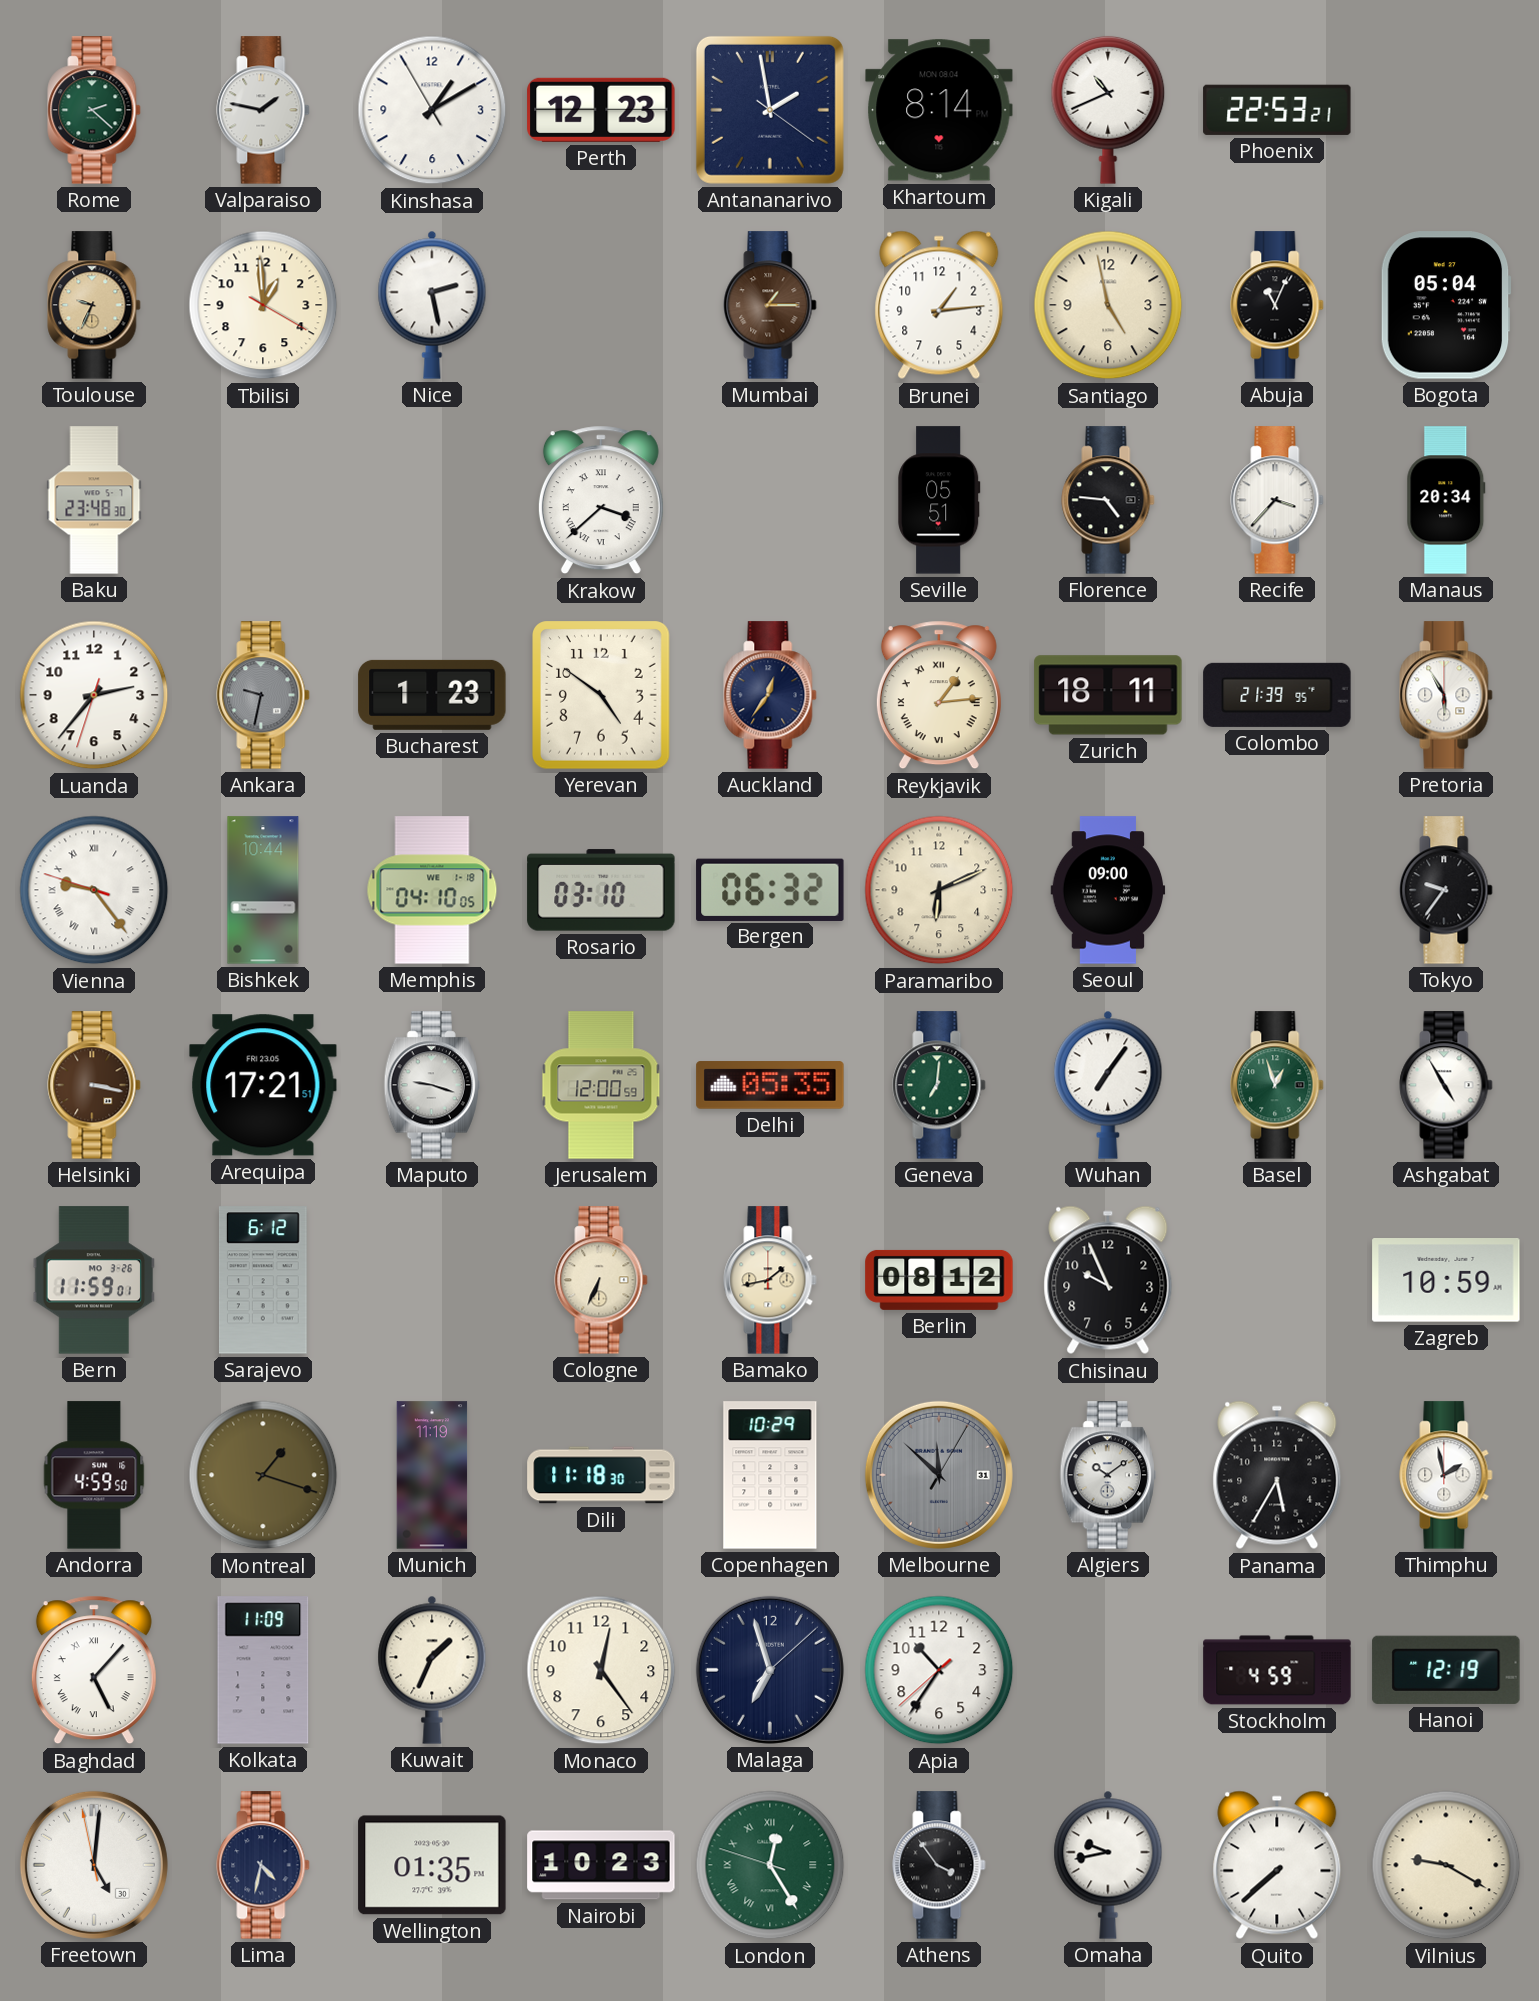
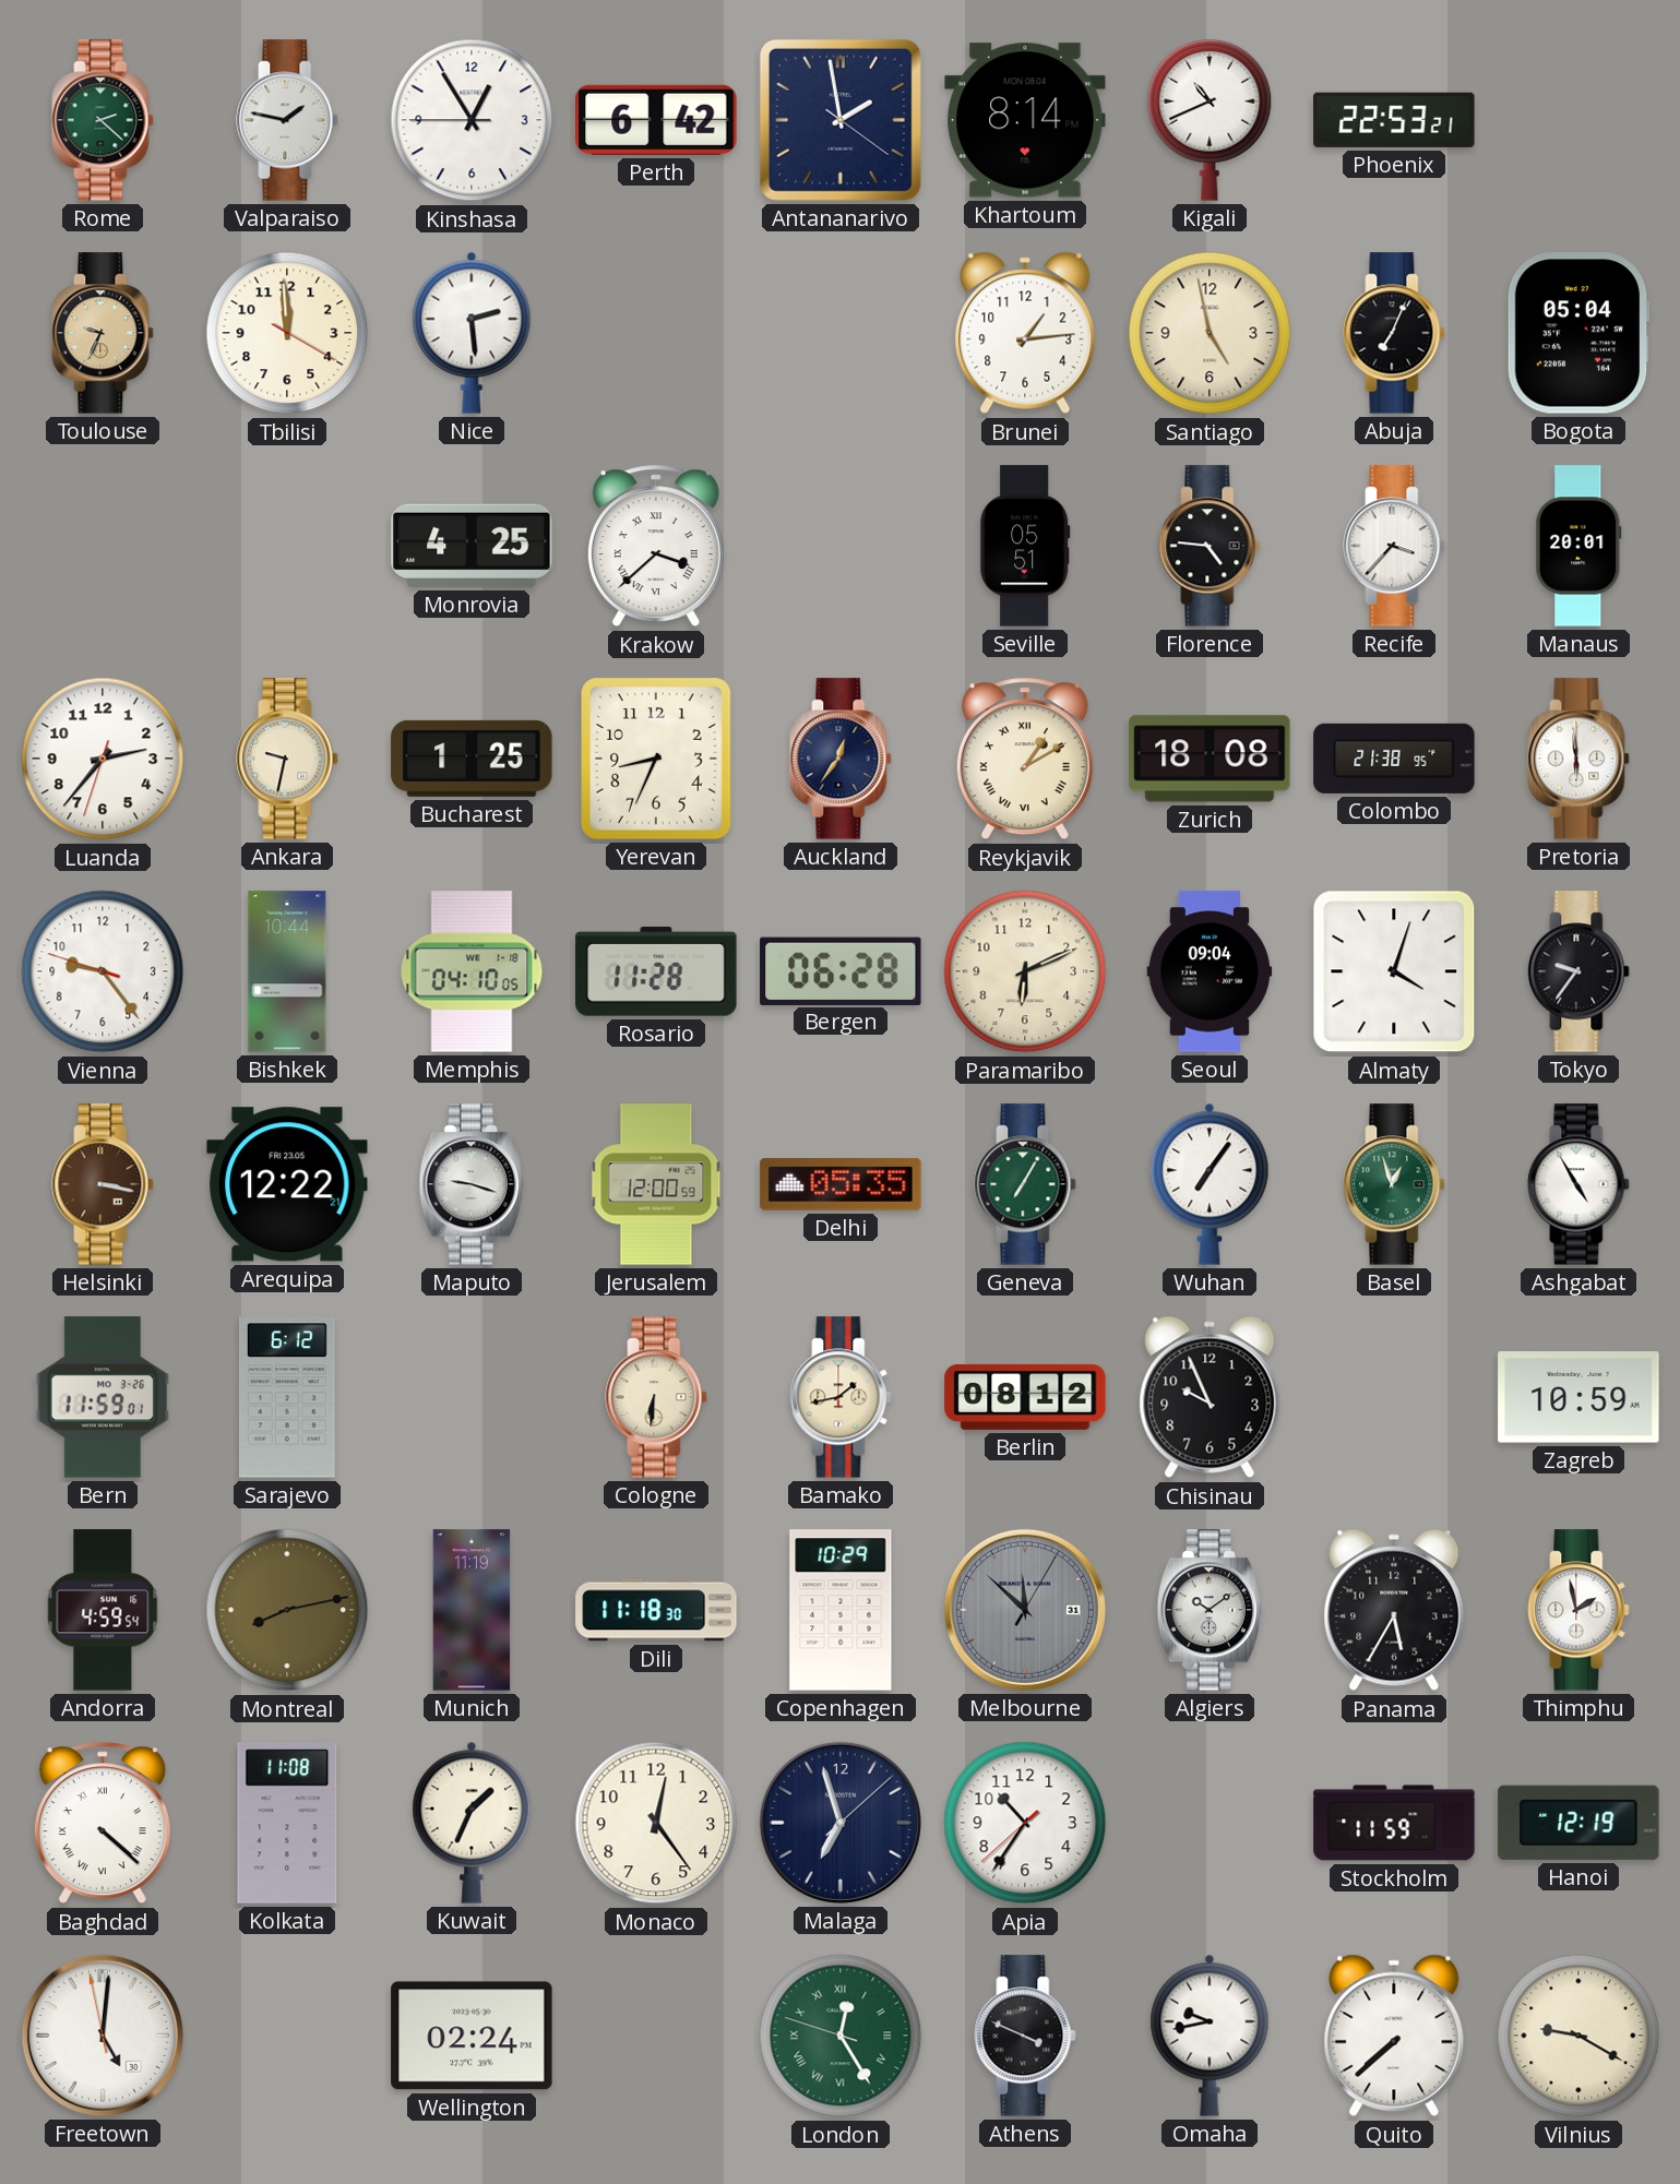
Kinshasa: 1:09 -> 12:54 (472, 120)
Perth: 12:23 -> 6:42 (656, 120)
Tbilisi: 12:59 -> 11:59 (287, 333)
Nice: 2:28 -> 2:29 (472, 333)
Mumbai: 1:15 -> none (770, 305)
Abuja: 11:04 -> 7:04 (1394, 333)
Baku: 23:48 -> none (94, 500)
Monrovia: none -> 4:25 (472, 546)
Manaus: 20:34 -> 20:01 (1578, 546)
Ankara dial: grey -> cream (287, 759)
Bucharest: 1:23 -> 1:25 (472, 759)
Yerevan: 4:51 -> 8:34 (657, 759)
Reykjavik: 1:14 -> 1:10 (1025, 759)
Zurich: 18:11 -> 18:08 (1210, 759)
Colombo: 21:39 -> 21:38 (1394, 759)
Pretoria: 5:55 -> 5:59 (1578, 759)
Vienna numerals: Roman -> Arabic (103, 971)
Rosario: 03:10 -> 11:28 (656, 971)
Bergen: 06:32 -> 06:28 (841, 970)
Seoul: 09:00 -> 09:04 (1210, 971)
Almaty: none -> 4:03 (1394, 971)
Arequipa: 17:21 -> 12:22 (287, 1184)
Geneva: 7:01 -> 7:05 (1025, 1184)
Cologne: 6:34 -> 6:31 (656, 1397)
Andorra: 4:59:50 -> 4:59:54 (103, 1610)
Montreal: 1:18 -> 8:13 (287, 1610)
Baghdad: 5:07 -> 4:22 (103, 1823)
Kolkata: 11:09 -> 11:08 (287, 1823)
Stockholm: 4:59 -> 11:59 (1394, 1823)
Lima: 4:32 -> none (263, 1865)
Wellington: 01:35 -> 02:24 (472, 2036)
Nairobi: 10:23 -> none (601, 1865)
Athens: 3:54 -> 3:49 (1025, 2036)
